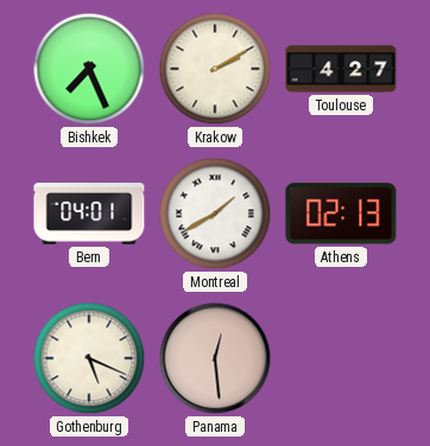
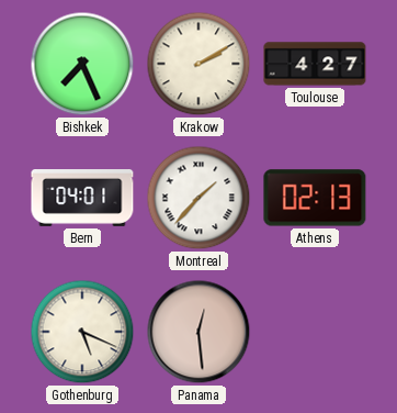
Montreal: 1:40 -> 1:37 (198, 198)
